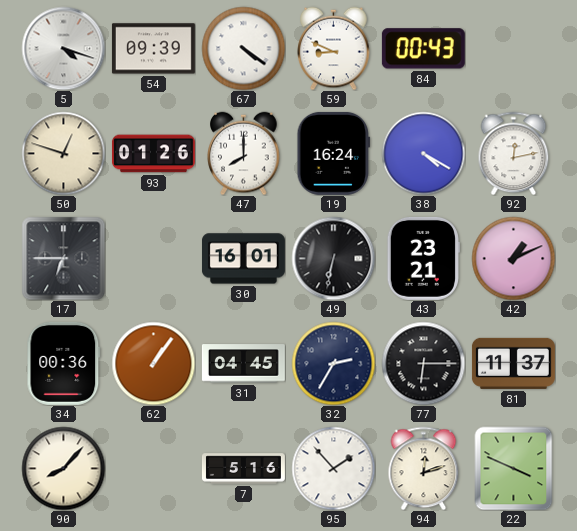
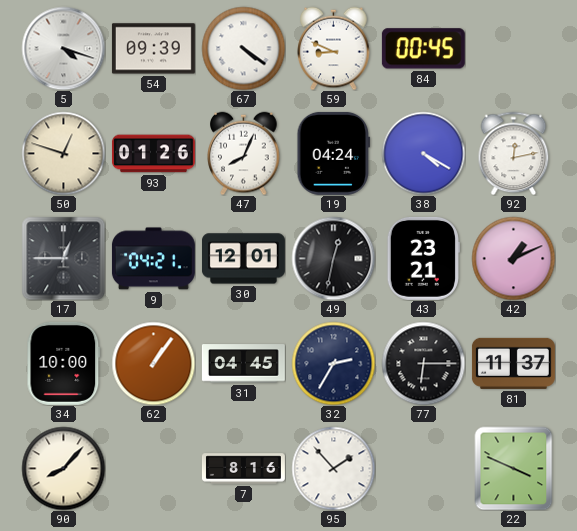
84: 00:43 -> 00:45 (423, 49)
47: 8:00 -> 8:04 (244, 153)
19: 16:24 -> 04:24 (334, 153)
17: 6:45 -> 12:45 (63, 258)
9: none -> 04:21 (153, 259)
30: 16:01 -> 12:01 (243, 259)
49: 6:32 -> 12:32 (333, 258)
34: 00:36 -> 10:00 (64, 363)
7: 5:16 -> 8:16 (243, 469)
94: 12:12 -> none (424, 468)
